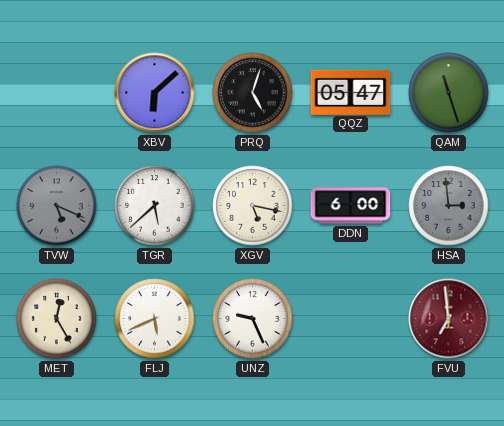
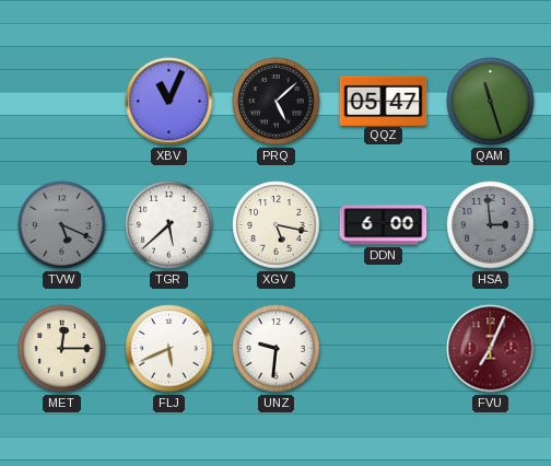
XBV: 6:08 -> 11:04 (169, 102)
PRQ: 5:03 -> 5:08 (277, 102)
MET: 12:25 -> 12:15 (62, 349)
UNZ: 9:26 -> 9:31 (277, 349)
FVU: 6:59 -> 7:04 (491, 349)
